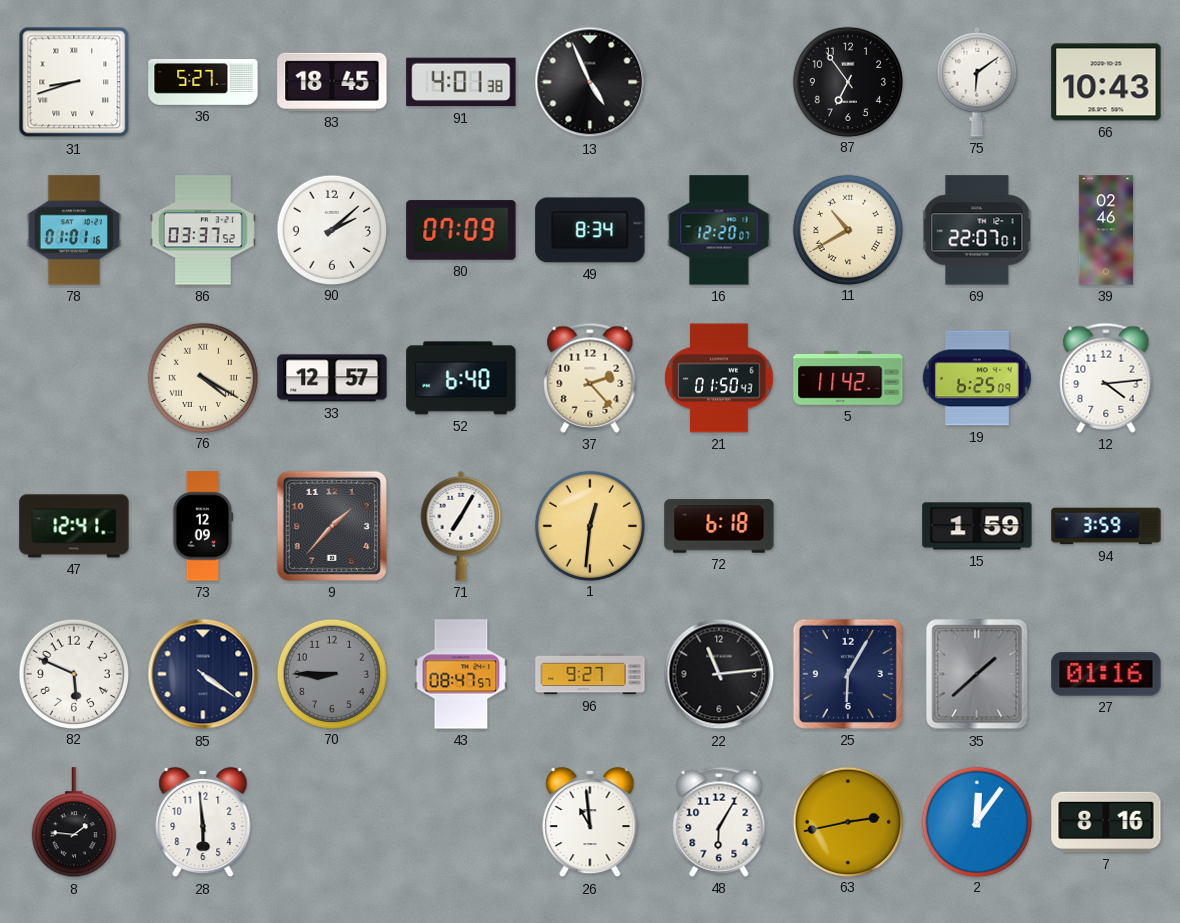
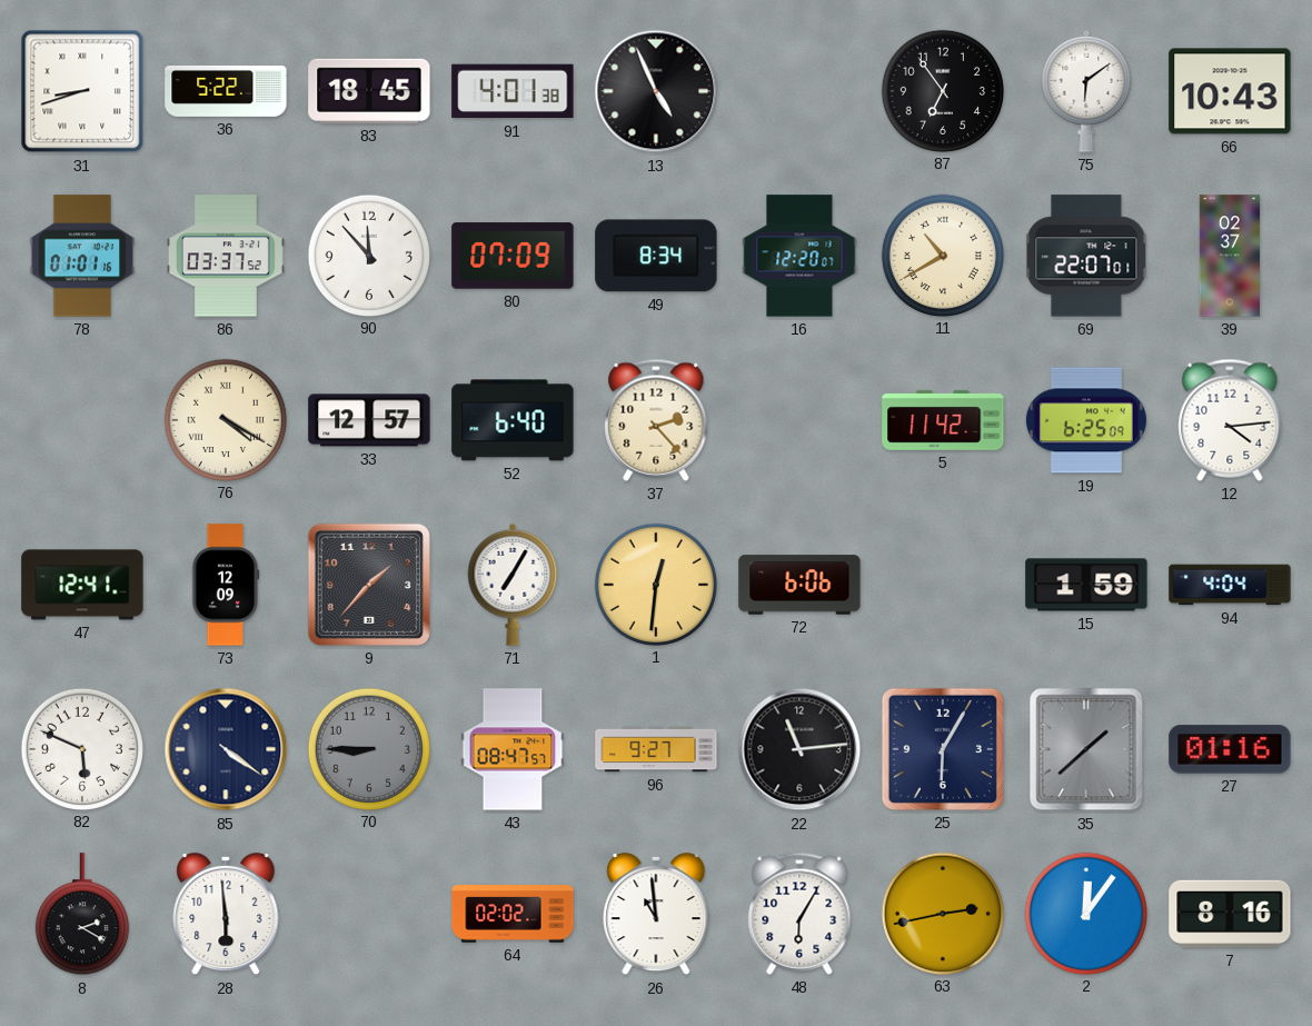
36: 5:27 -> 5:22 (226, 91)
90: 2:08 -> 11:53 (368, 255)
39: 02:46 -> 02:37 (1229, 256)
21: 01:50 -> none (719, 378)
72: 6:18 -> 6:06 (799, 585)
94: 3:59 -> 4:04 (1230, 585)
8: 1:46 -> 2:20 (82, 915)
64: none -> 02:02 (513, 914)
